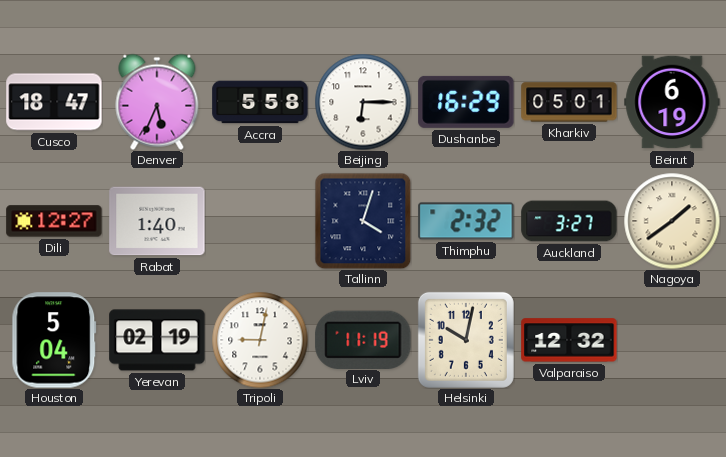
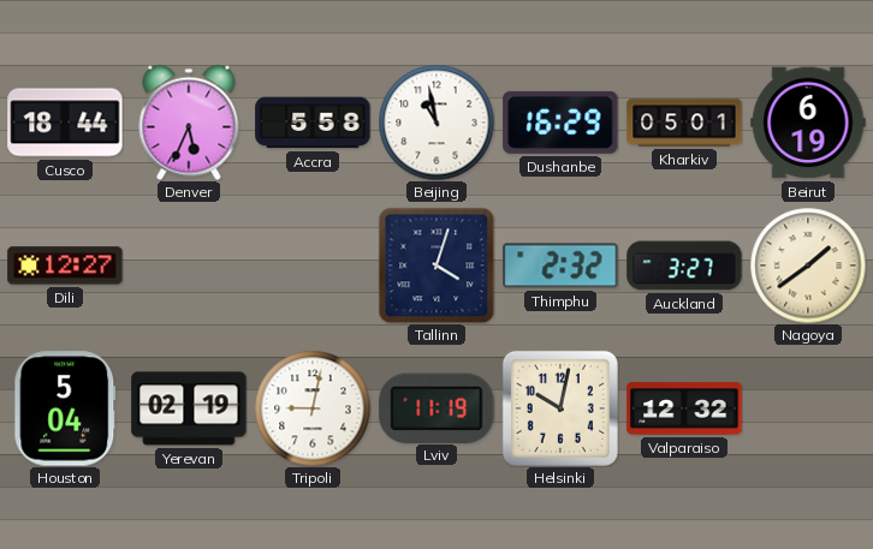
Cusco: 18:47 -> 18:44 (65, 123)
Beijing: 6:15 -> 10:58 (437, 123)
Rabat: 1:40 -> none (157, 221)
